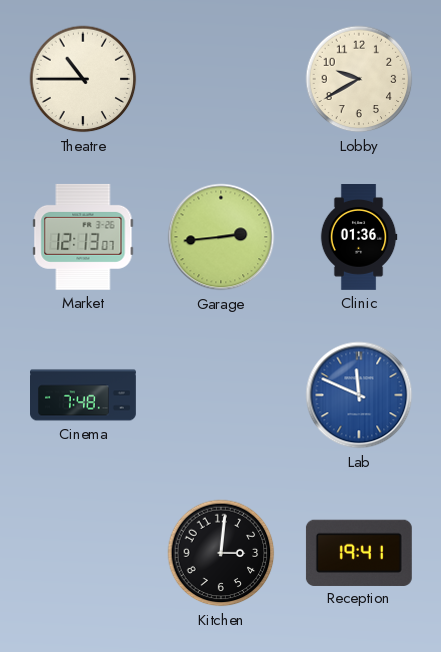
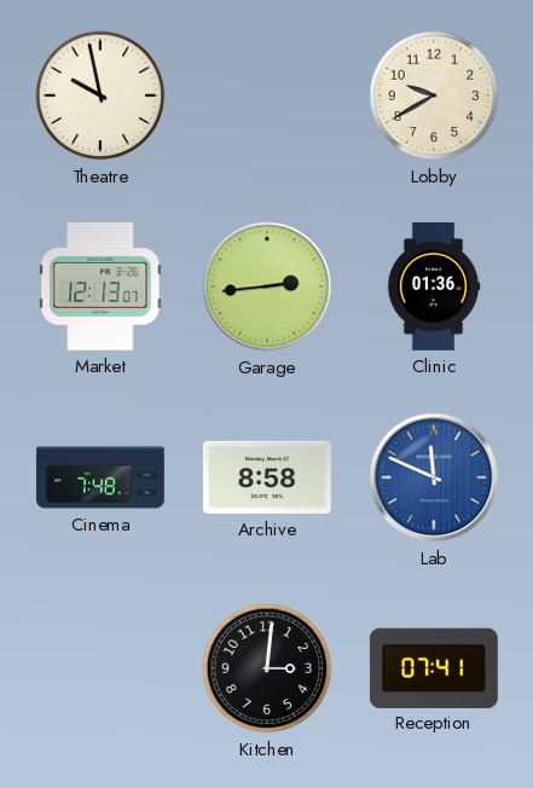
Theatre: 10:45 -> 9:58 (100, 95)
Archive: none -> 8:58 (267, 477)
Reception: 19:41 -> 07:41 (434, 667)
